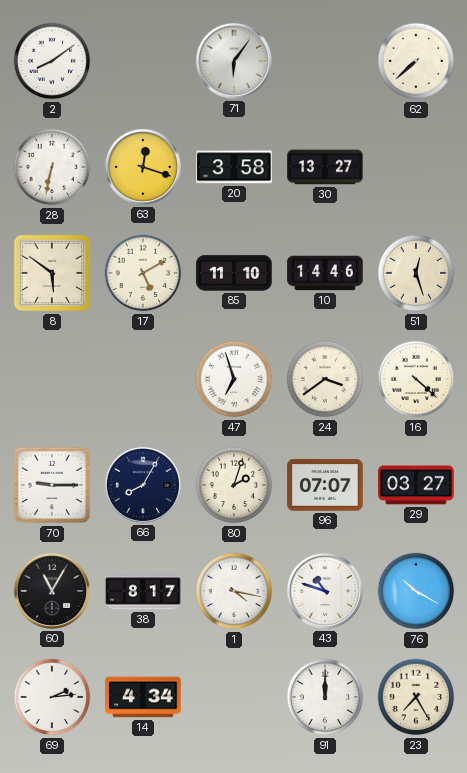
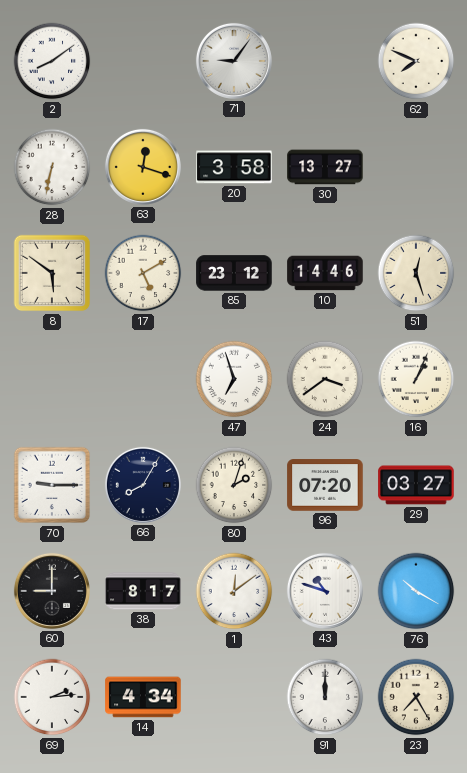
71: 6:06 -> 9:06 (234, 61)
62: 7:38 -> 7:49 (416, 61)
85: 11:10 -> 23:12 (234, 273)
16: 4:22 -> 1:04 (416, 379)
96: 07:07 -> 07:20 (325, 485)
60: 11:05 -> 9:00 (52, 591)
1: 4:17 -> 12:09 (234, 591)
